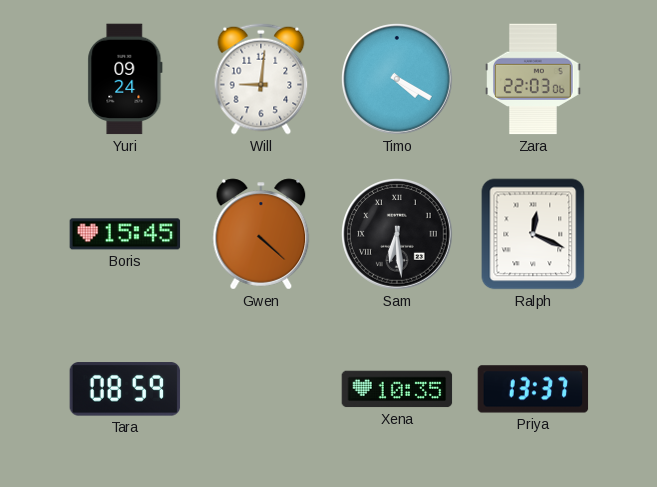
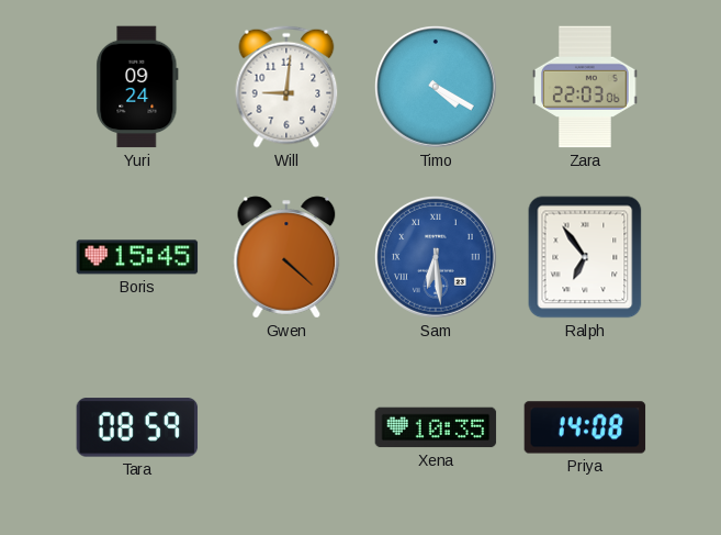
Sam dial: black -> blue (437, 258)
Ralph: 12:19 -> 6:54 (585, 257)
Priya: 13:37 -> 14:08 (585, 427)
